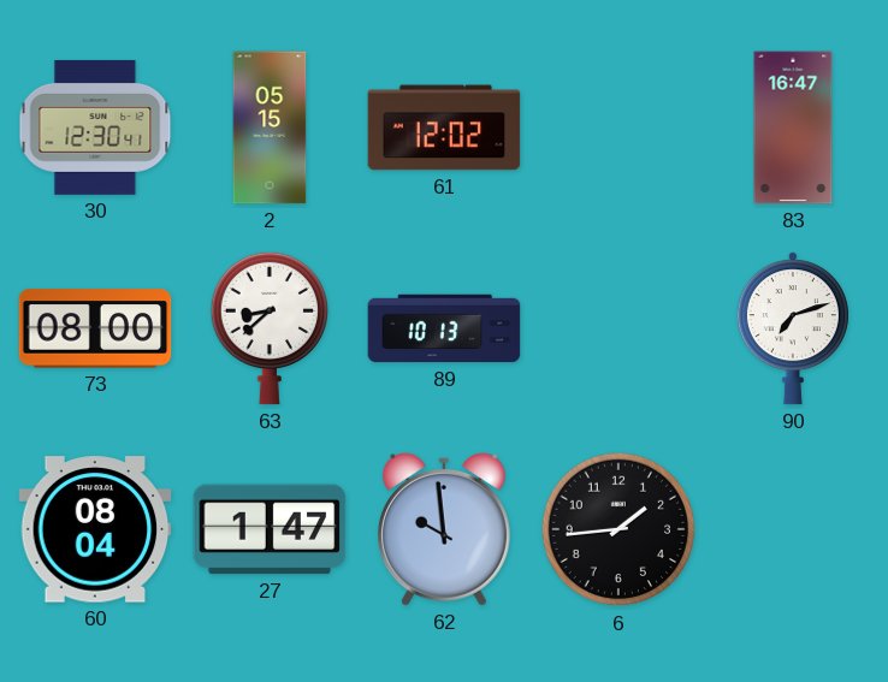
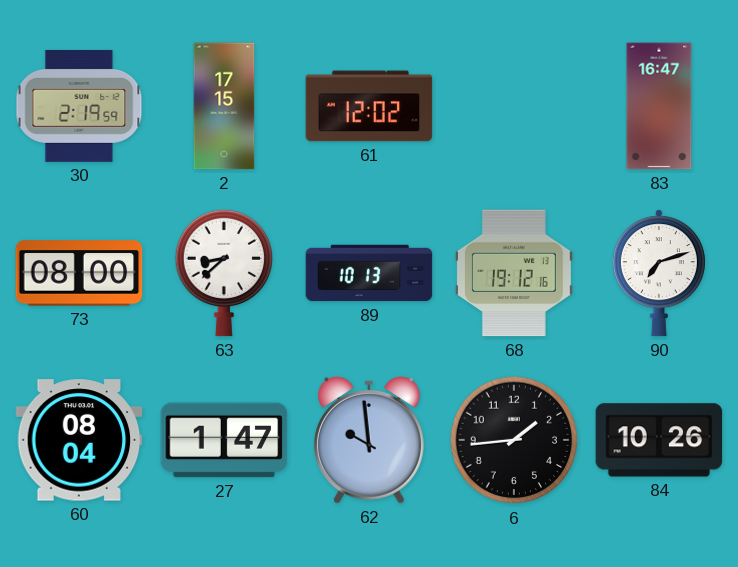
30: 12:30 -> 2:19 (79, 106)
2: 05:15 -> 17:15 (224, 106)
68: none -> 19:12 (514, 273)
84: none -> 10:26 (659, 440)
